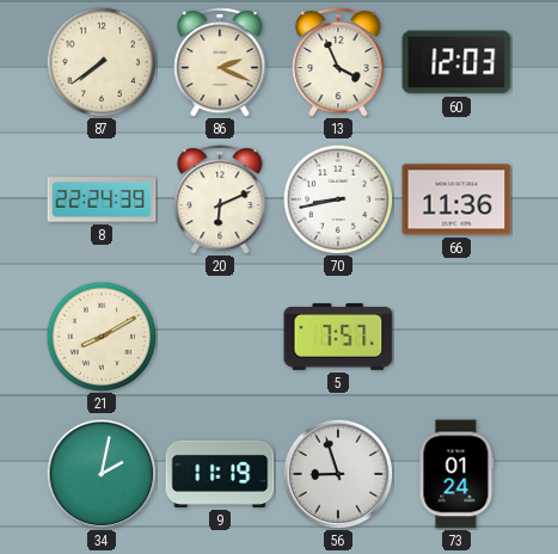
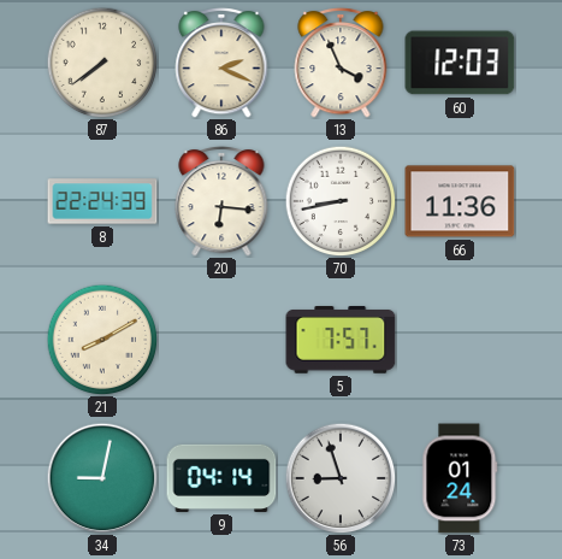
20: 6:11 -> 6:16 (221, 201)
34: 2:02 -> 9:02 (102, 478)
9: 11:19 -> 04:14 (221, 478)
